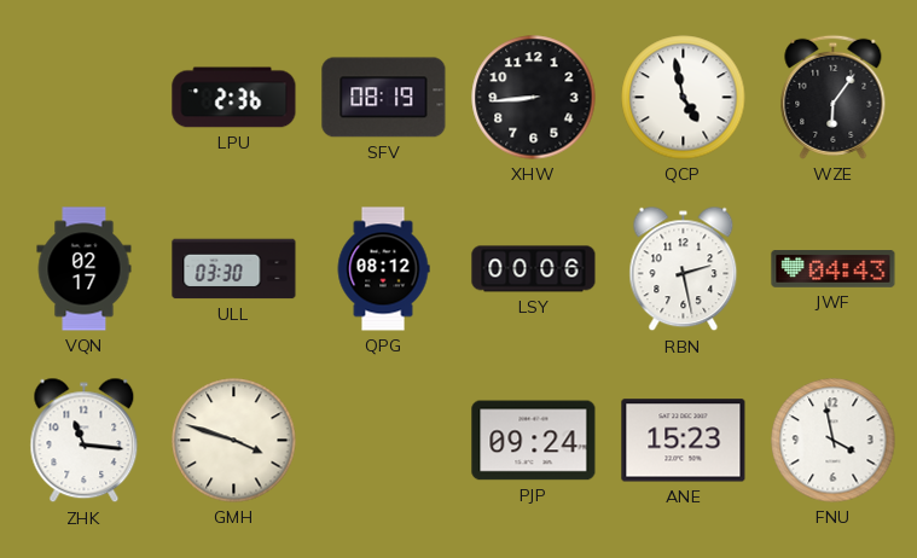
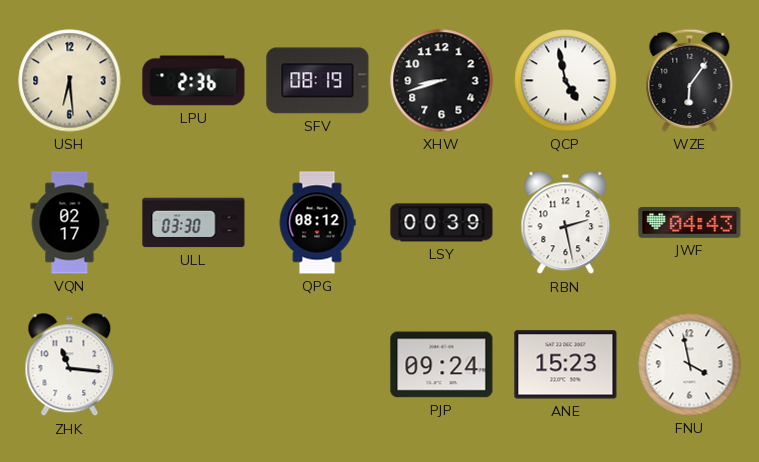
USH: none -> 6:29 (70, 81)
XHW: 8:44 -> 8:42 (442, 81)
LSY: 00:06 -> 00:39 (442, 223)
GMH: 3:48 -> none (234, 441)
